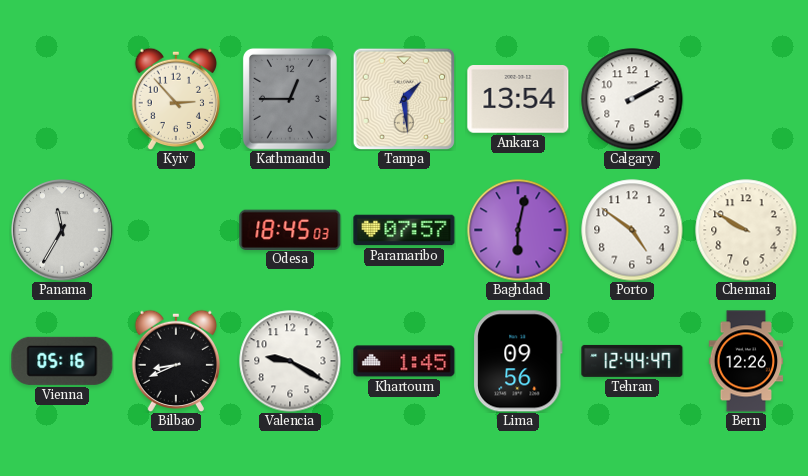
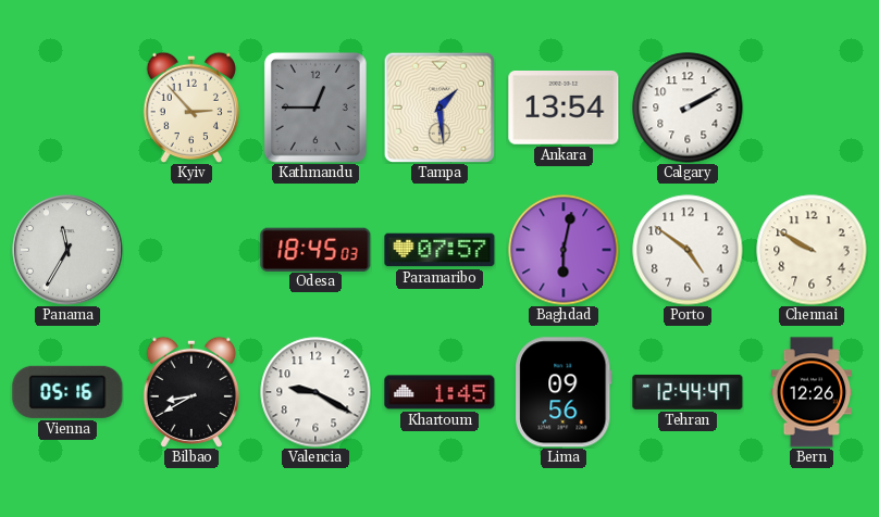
Bilbao: 8:41 -> 8:40 (190, 392)
